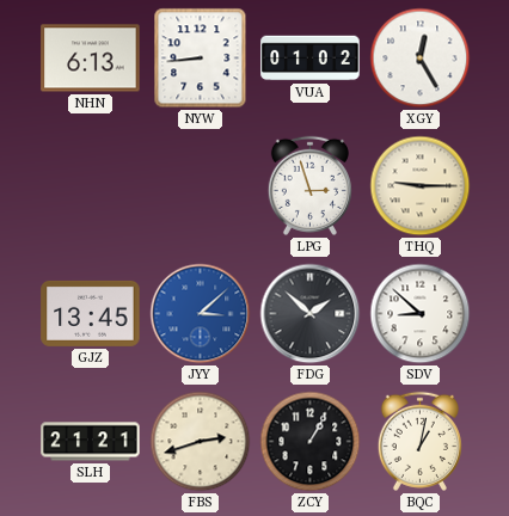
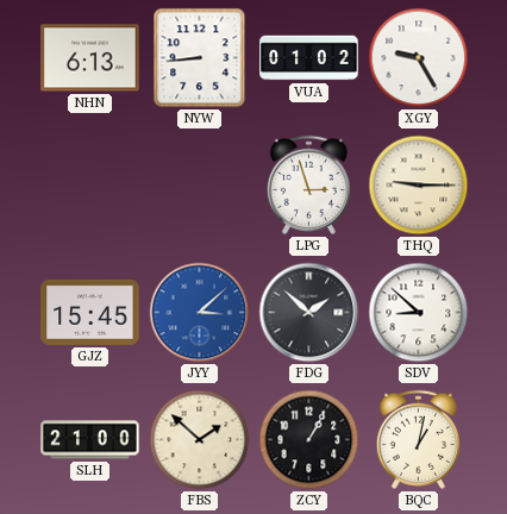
XGY: 12:25 -> 9:25 (419, 58)
GJZ: 13:45 -> 15:45 (90, 312)
SLH: 21:21 -> 21:00 (90, 440)
FBS: 2:42 -> 1:52 (200, 440)
